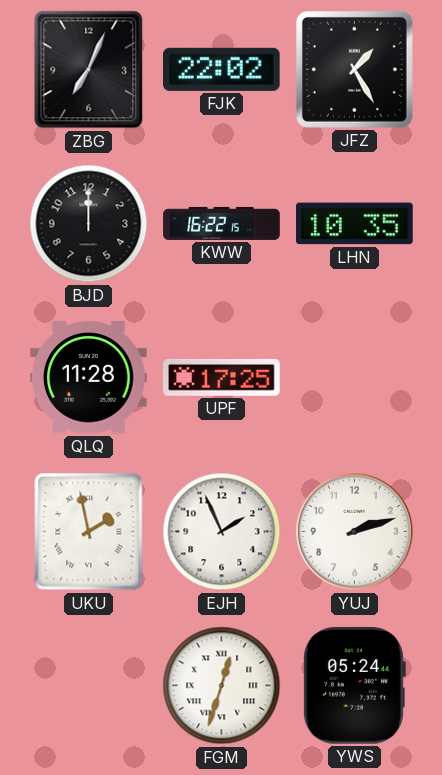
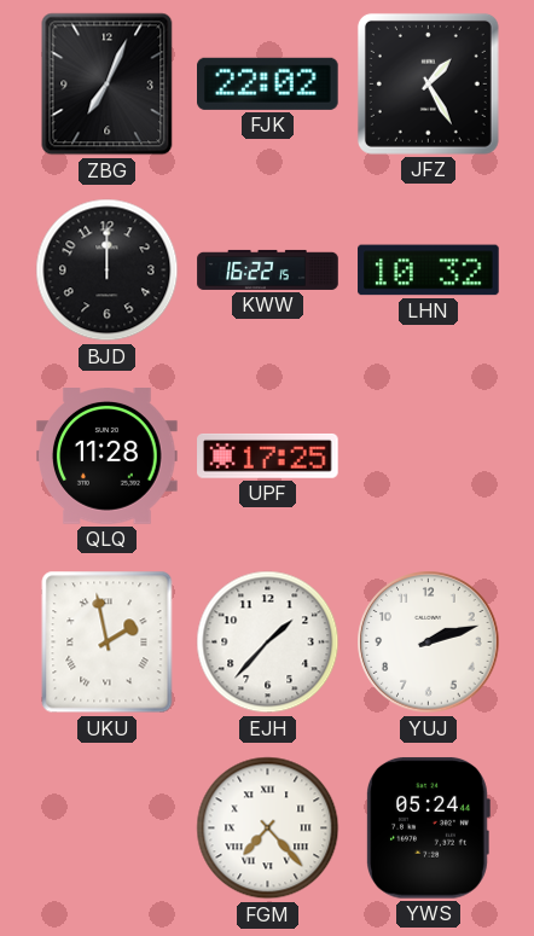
LHN: 10:35 -> 10:32 (429, 271)
EJH: 1:56 -> 1:37 (268, 643)
FGM: 12:33 -> 7:23 (268, 829)
